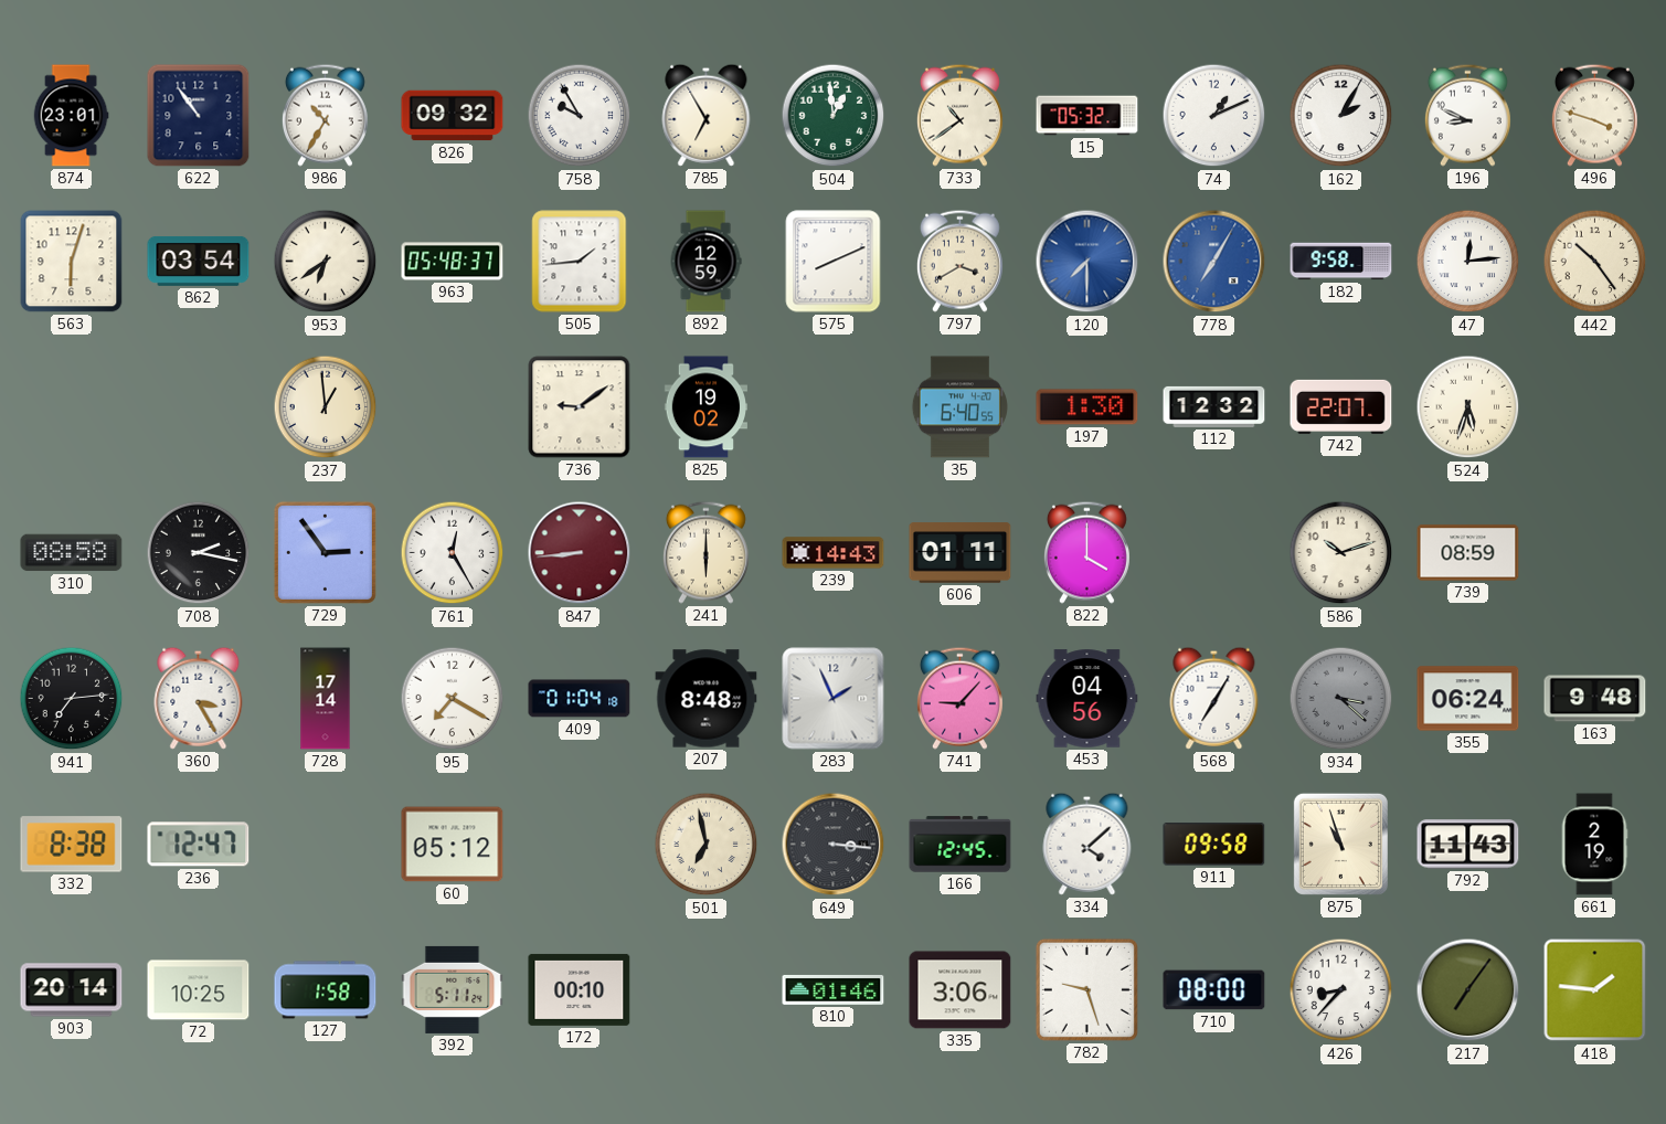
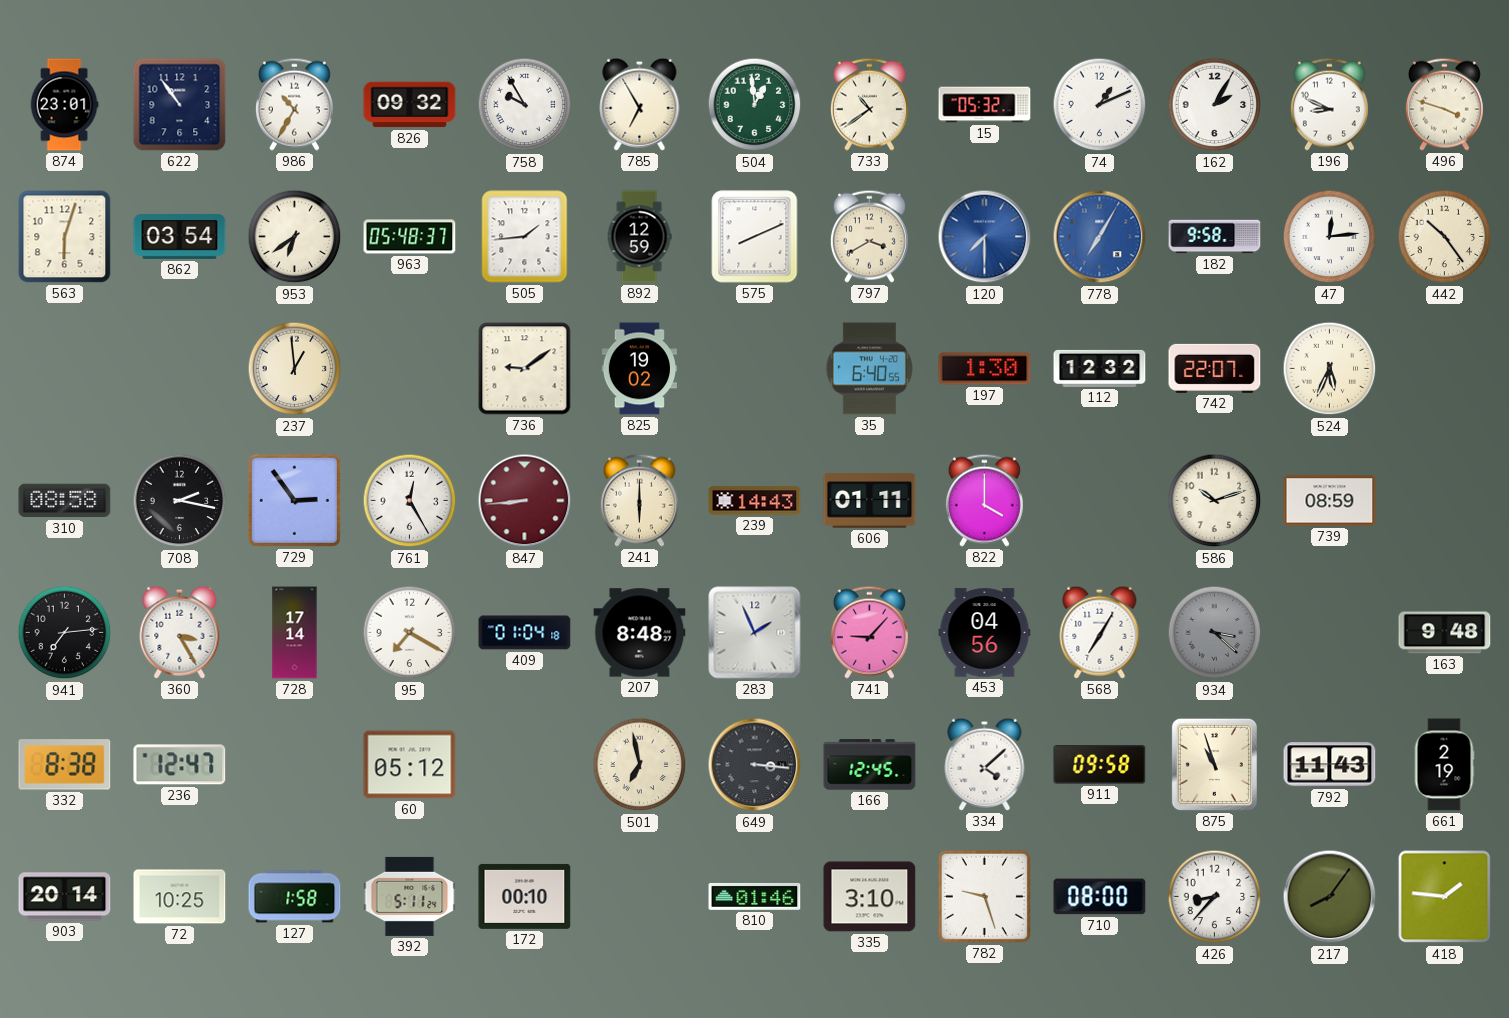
524: 5:33 -> 5:34 (1330, 369)
355: 06:24 -> none (1468, 699)
335: 3:06 -> 3:10 (870, 897)
217: 7:06 -> 8:06 (1330, 897)
